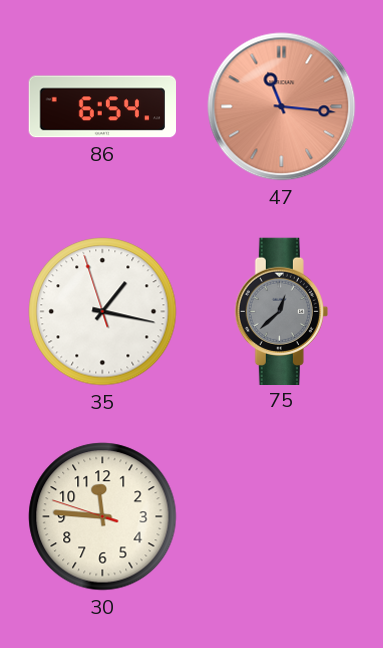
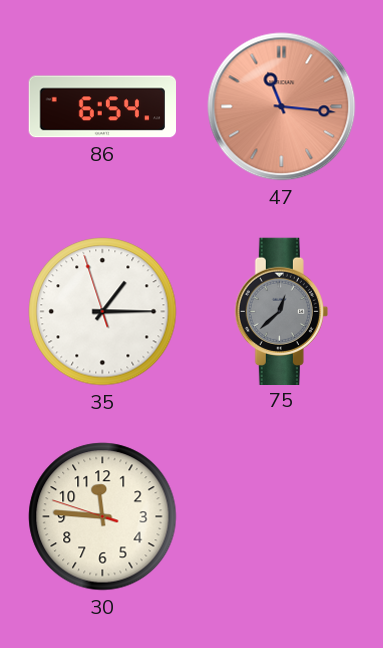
35: 1:16 -> 1:14 (103, 312)
